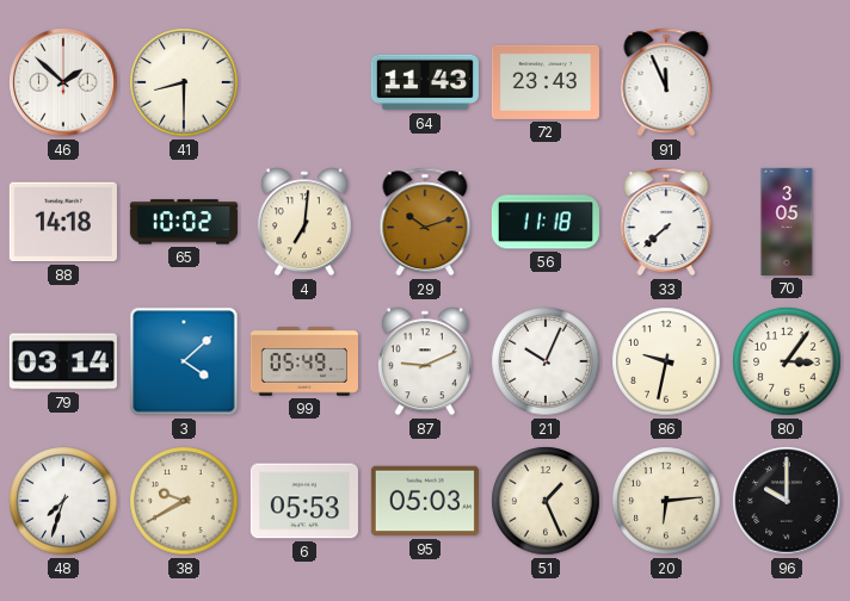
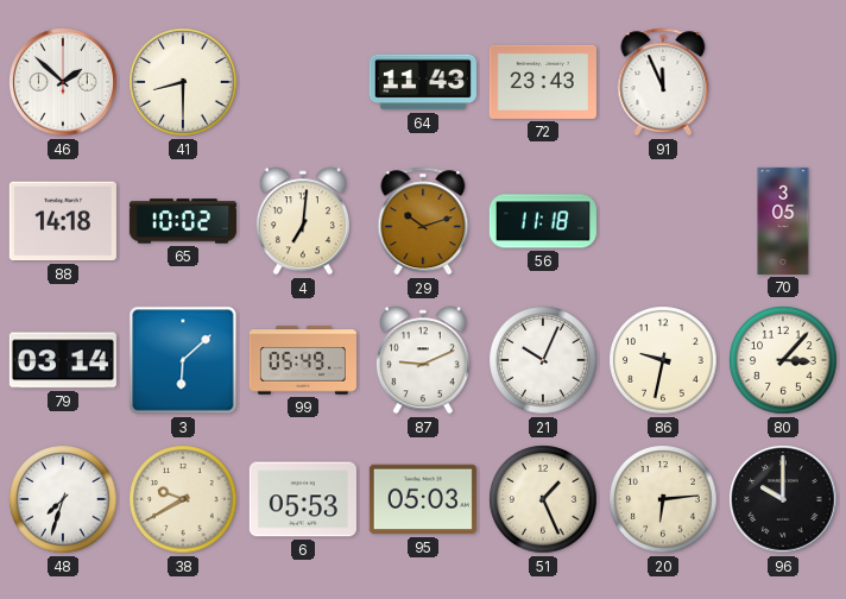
33: 7:38 -> none (666, 222)
3: 4:08 -> 6:08 (183, 360)
80: 3:06 -> 3:07 (783, 360)
